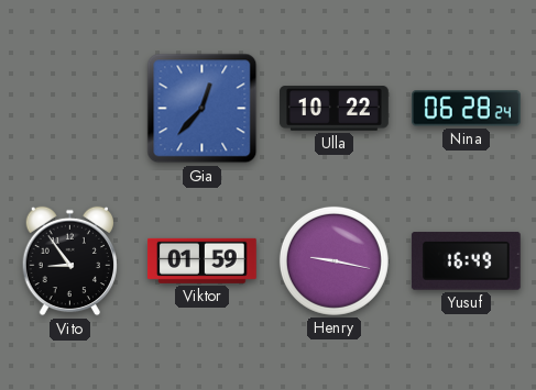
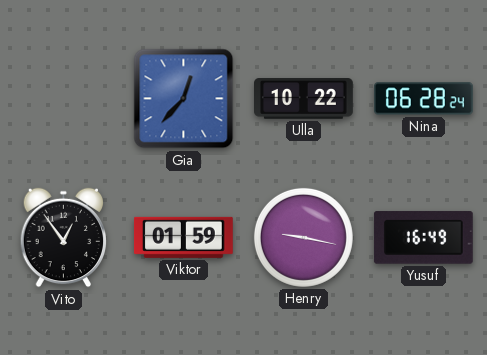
Vito: 8:54 -> 12:54 (63, 238)
